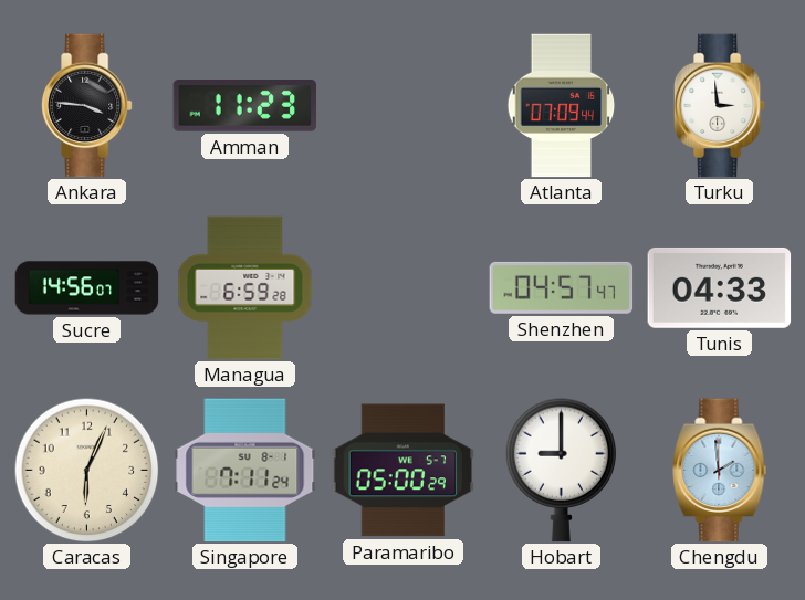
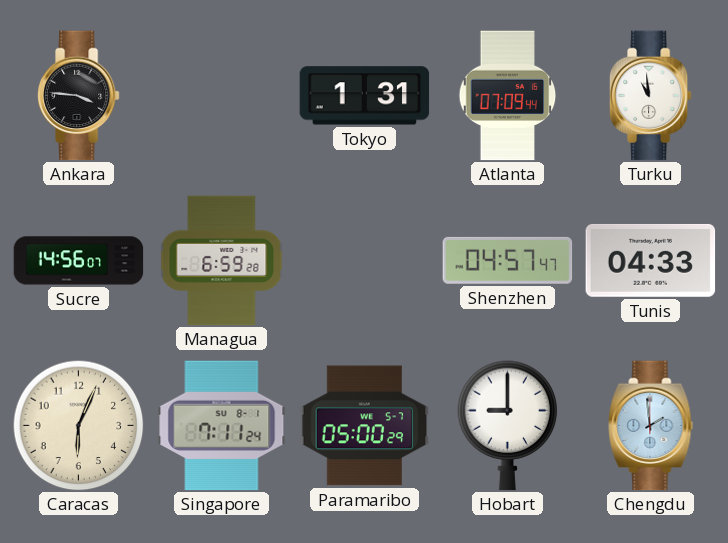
Amman: 11:23 -> none (245, 106)
Tokyo: none -> 1:31 (365, 96)
Turku: 2:59 -> 10:59 (650, 96)
